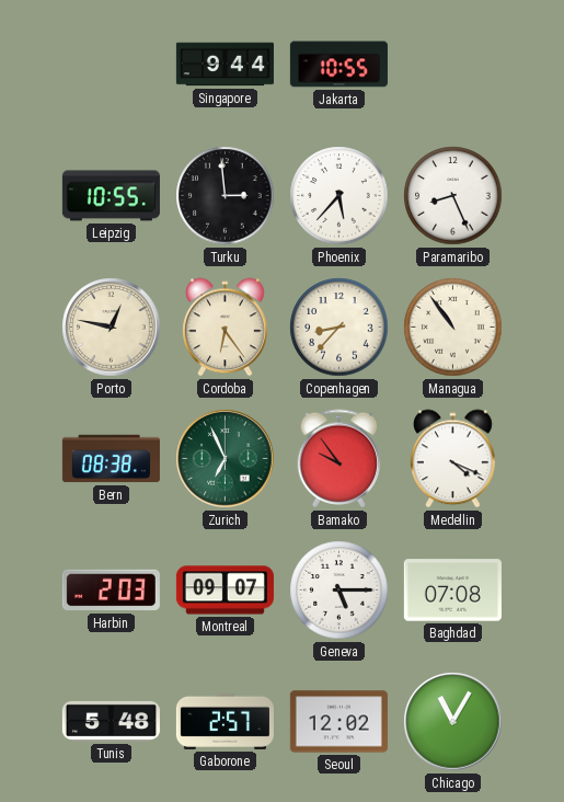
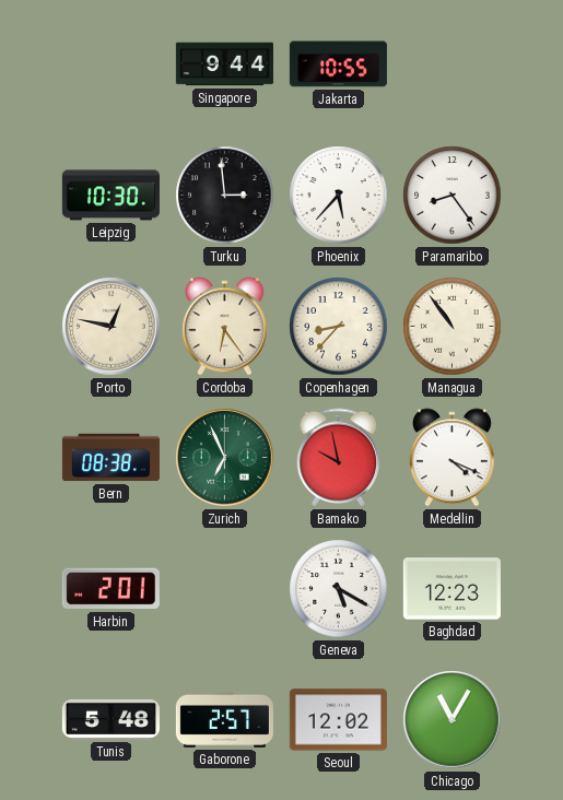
Leipzig: 10:55 -> 10:30 (110, 196)
Paramaribo: 8:26 -> 8:24 (453, 196)
Bamako: 9:54 -> 9:58 (339, 458)
Harbin: 2:03 -> 2:01 (110, 589)
Montreal: 09:07 -> none (225, 591)
Geneva: 5:15 -> 5:20 (339, 589)
Baghdad: 07:08 -> 12:23 (451, 589)
